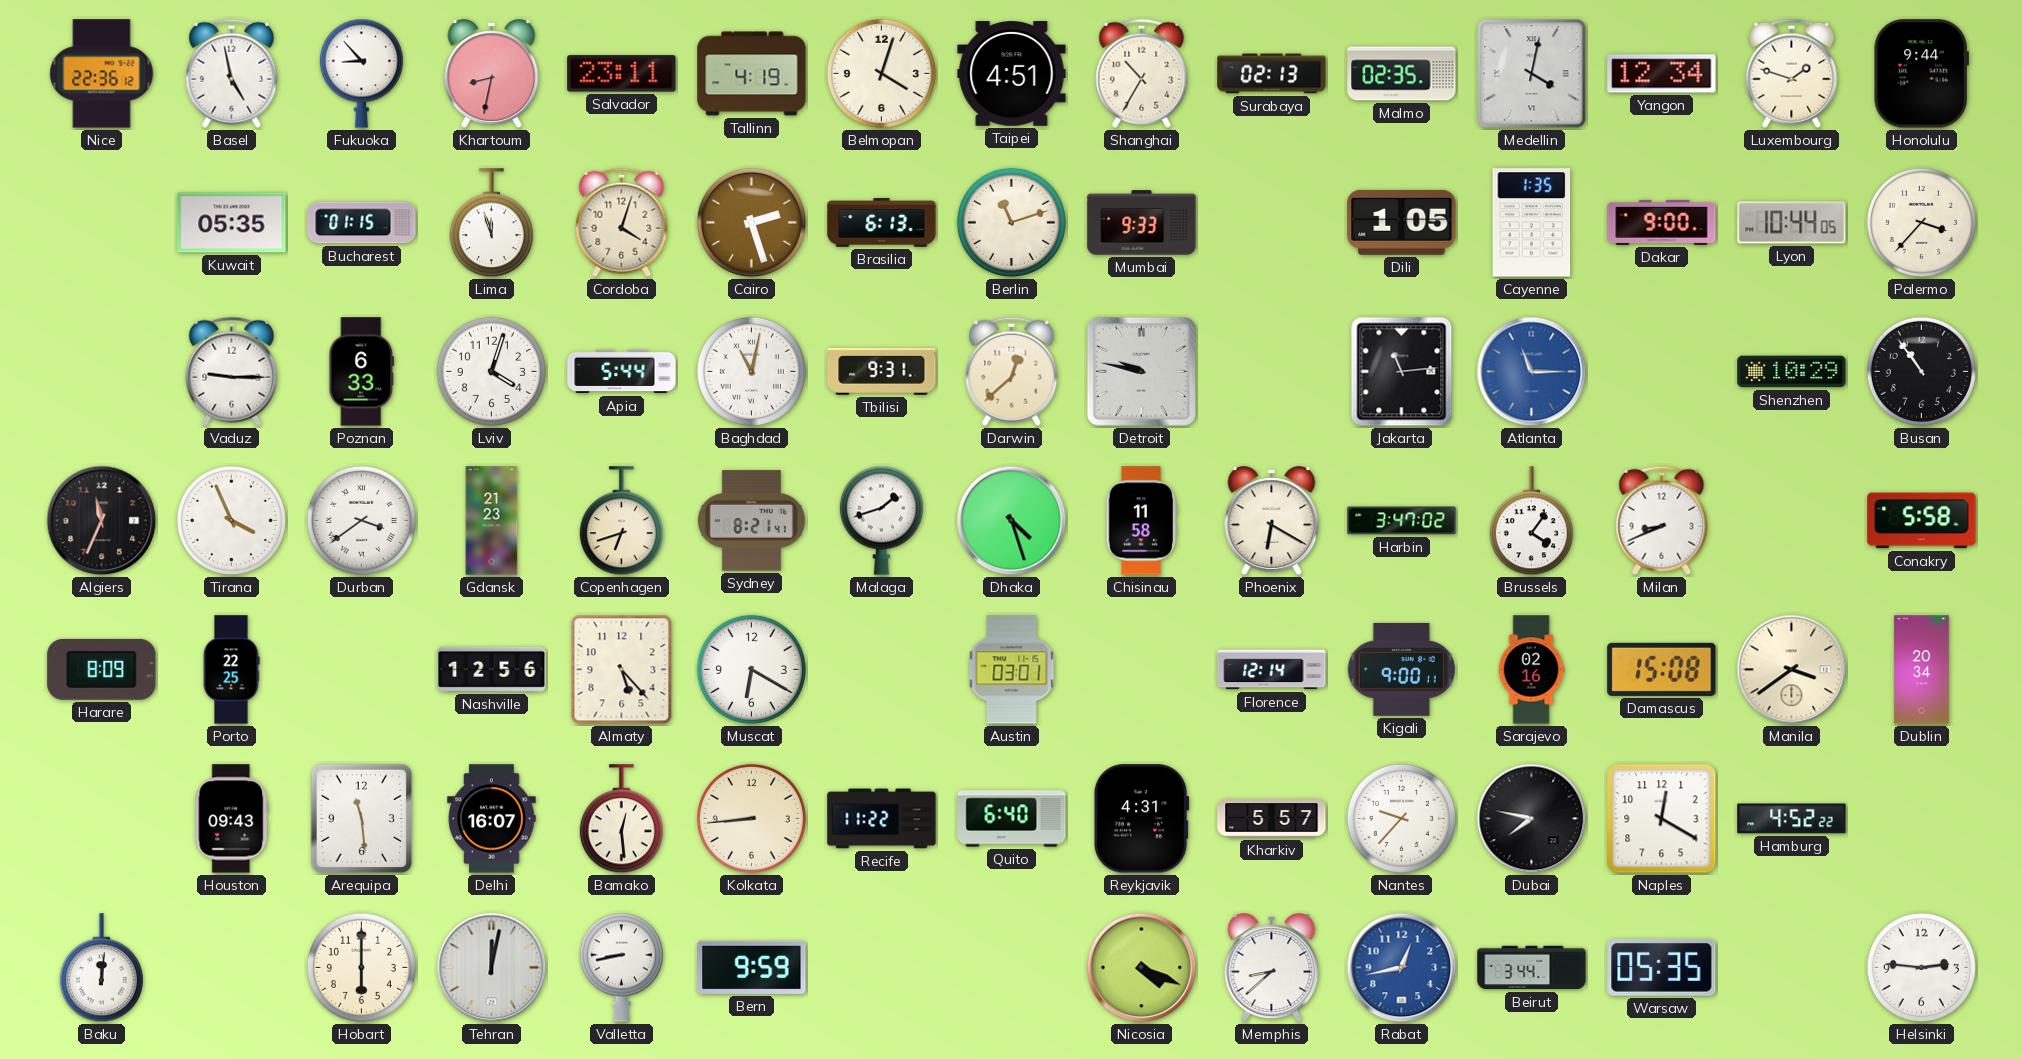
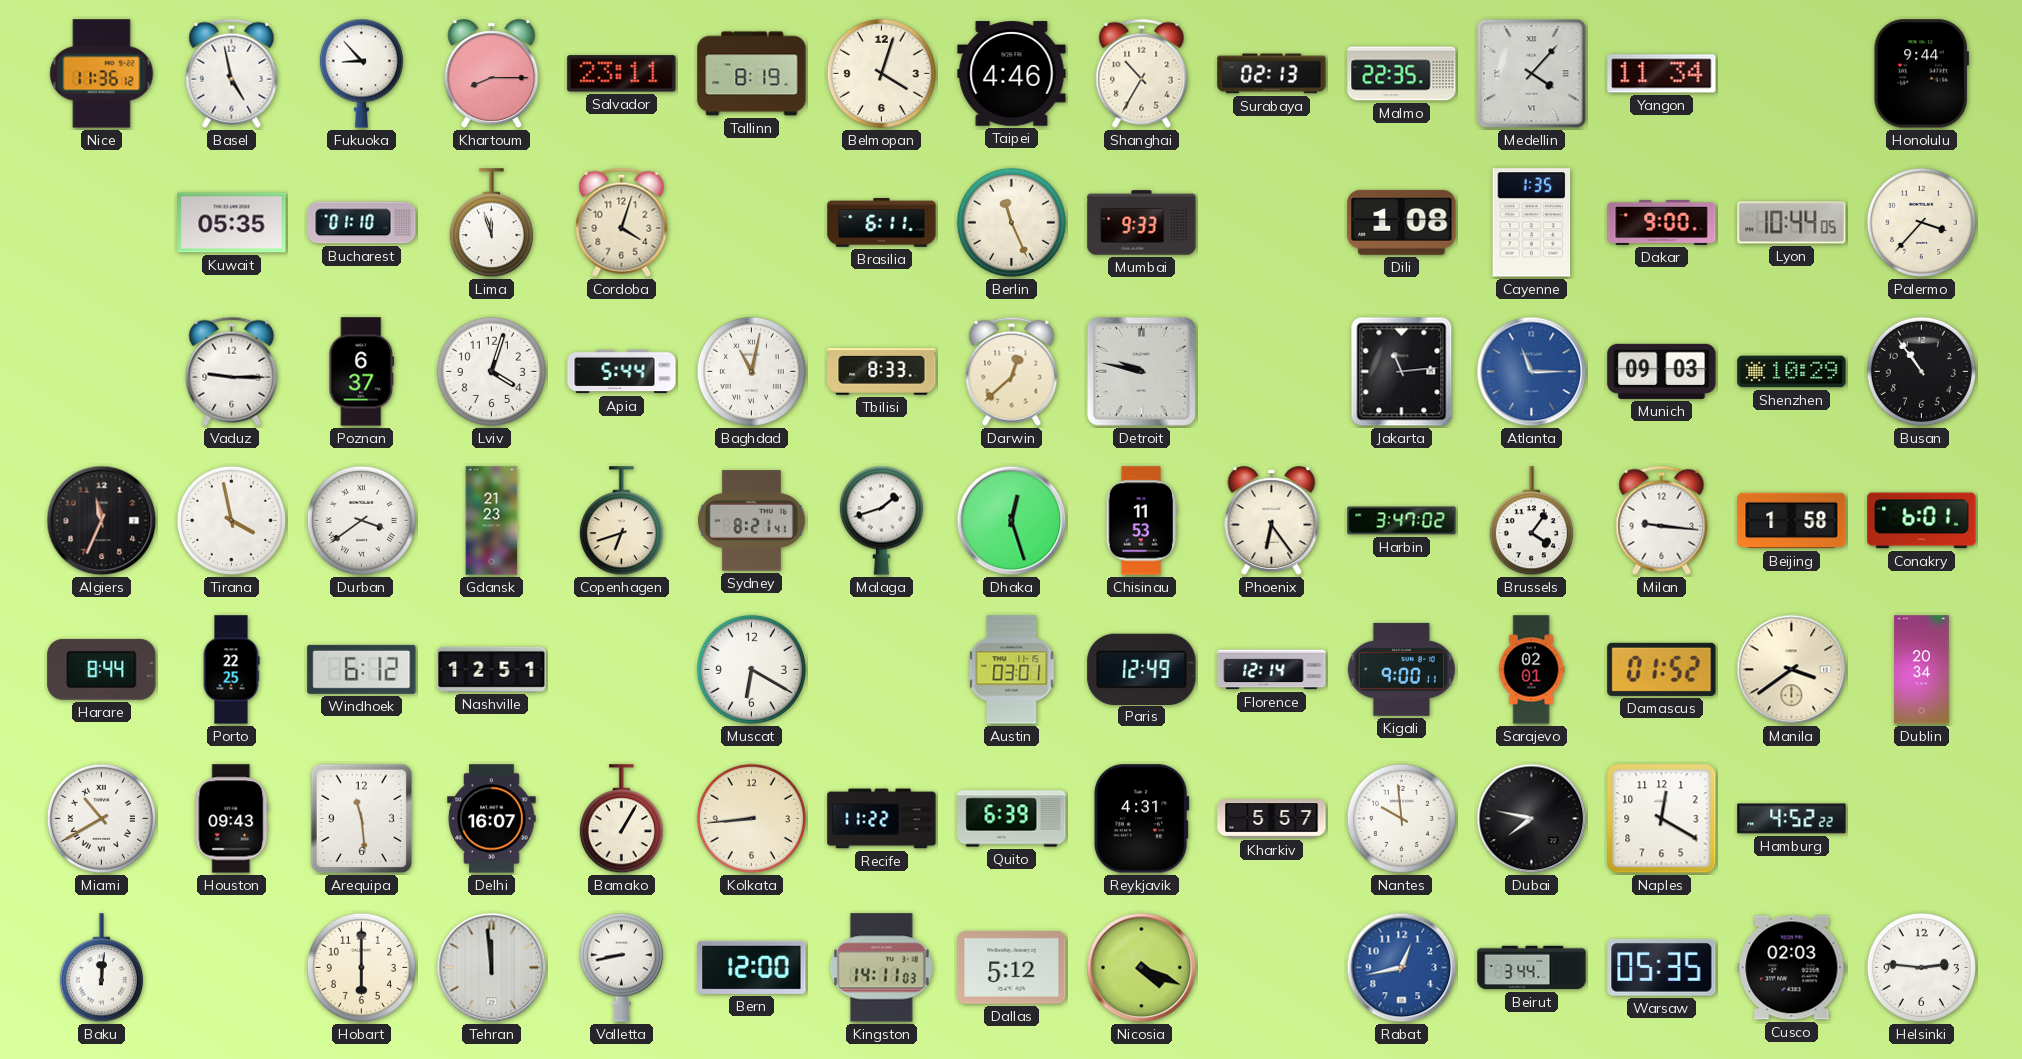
Nice: 22:36 -> 11:36 (102, 74)
Khartoum: 8:32 -> 8:15 (492, 74)
Tallinn: 4:19 -> 8:19 (752, 74)
Taipei: 4:51 -> 4:46 (1012, 74)
Malmo: 02:35 -> 22:35 (1402, 74)
Medellin: 4:02 -> 4:07 (1532, 74)
Yangon: 12:34 -> 11:34 (1662, 74)
Luxembourg: 1:48 -> none (1792, 73)
Bucharest: 01:15 -> 01:10 (362, 223)
Cairo: 2:27 -> none (751, 222)
Brasilia: 6:13 -> 6:11 (882, 223)
Berlin: 11:12 -> 11:26 (1011, 222)
Dili: 1:05 -> 1:08 (1402, 222)
Poznan: 6:33 -> 6:37 (362, 372)
Tbilisi: 9:31 -> 8:33 (882, 372)
Munich: none -> 09:03 (1662, 371)
Tirana: 3:56 -> 3:58 (231, 520)
Dhaka: 4:27 -> 12:27 (1012, 521)
Chisinau: 11:58 -> 11:53 (1141, 521)
Phoenix: 6:20 -> 6:24 (1272, 521)
Milan: 8:41 -> 9:16 (1662, 520)
Beijing: none -> 1:58 (1792, 521)
Conakry: 5:58 -> 6:01 (1922, 521)
Harare: 8:09 -> 8:44 (102, 669)
Windhoek: none -> 6:12 (362, 669)
Nashville: 12:56 -> 12:51 (492, 669)
Almaty: 5:23 -> none (622, 670)
Paris: none -> 12:49 (1142, 669)
Sarajevo: 02:16 -> 02:01 (1531, 670)
Damascus: 15:08 -> 01:52 (1662, 669)
Miami: none -> 10:40 (101, 818)
Bamako: 12:29 -> 1:05 (621, 819)
Quito: 6:40 -> 6:39 (1012, 819)
Nantes: 9:37 -> 9:59 (1401, 818)
Tehran: 12:02 -> 11:59 (492, 968)
Bern: 9:59 -> 12:00 (752, 967)
Kingston: none -> 14:11 (881, 968)
Dallas: none -> 5:12 (1012, 968)
Memphis: 8:38 -> none (1272, 968)
Cusco: none -> 02:03 (1792, 968)
